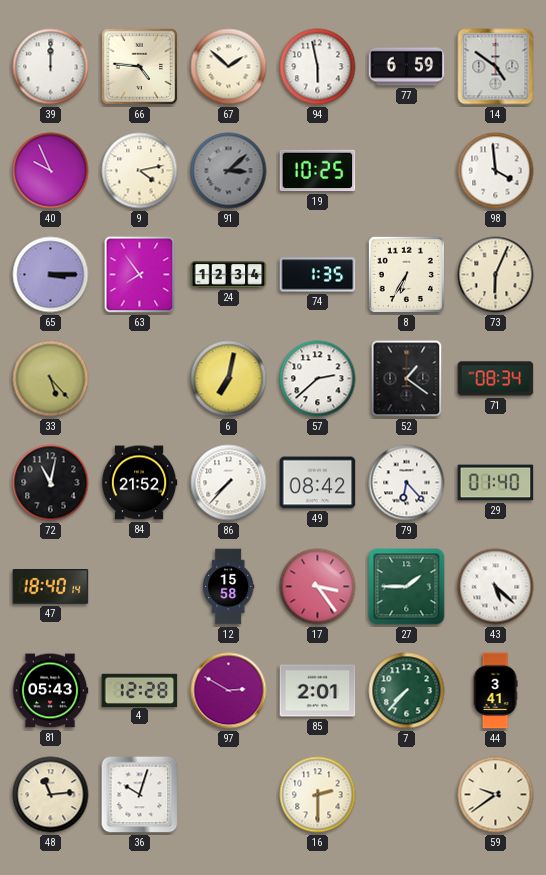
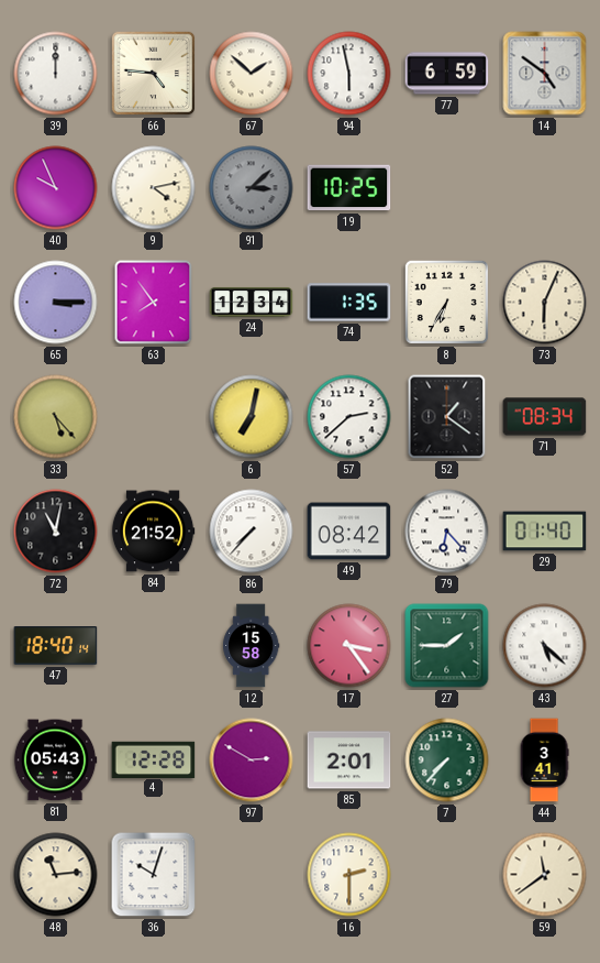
98: 3:59 -> none (496, 171)
59: 9:39 -> 11:39 (545, 875)
